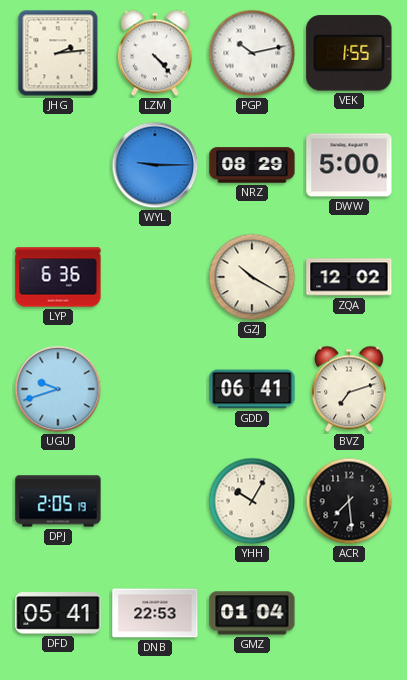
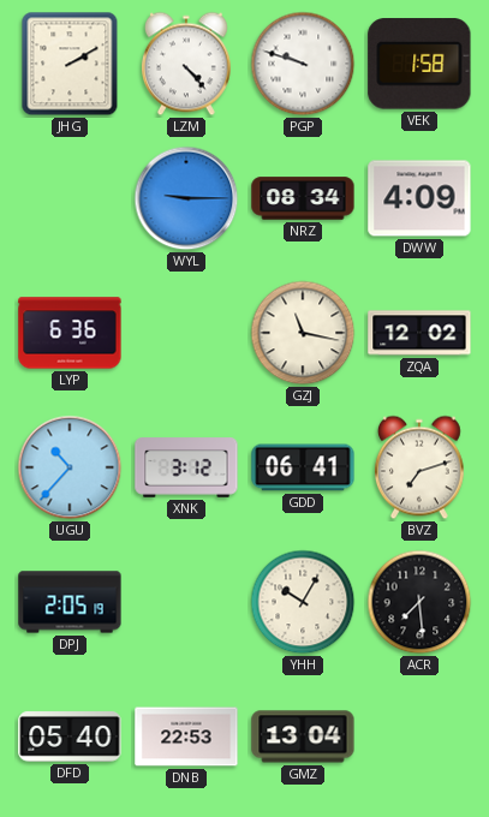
JHG: 2:14 -> 2:10 (70, 64)
PGP: 10:13 -> 9:48 (303, 64)
VEK: 1:55 -> 1:58 (419, 64)
NRZ: 08:29 -> 08:34 (303, 198)
DWW: 5:00 -> 4:09 (419, 198)
GZJ: 10:20 -> 11:17 (303, 333)
UGU: 9:42 -> 10:37 (70, 467)
XNK: none -> 3:12 (186, 467)
DFD: 05:41 -> 05:40 (70, 737)
GMZ: 01:04 -> 13:04 (303, 737)
